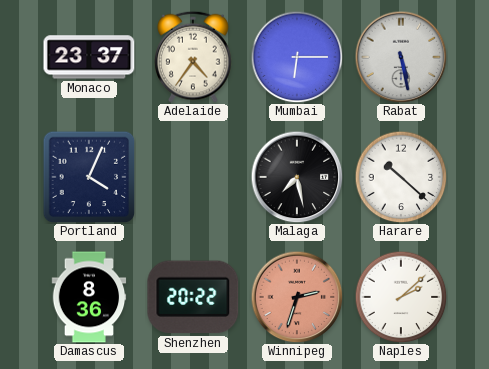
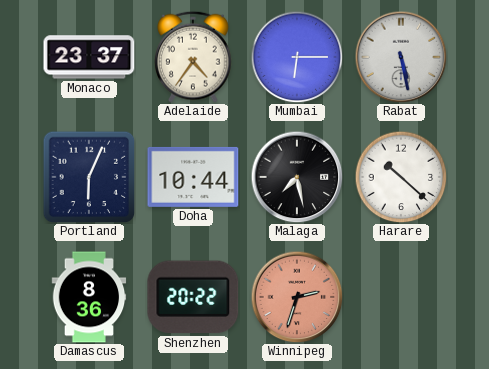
Portland: 4:04 -> 6:04 (89, 177)
Doha: none -> 10:44 (193, 177)
Naples: 2:08 -> none (401, 297)
